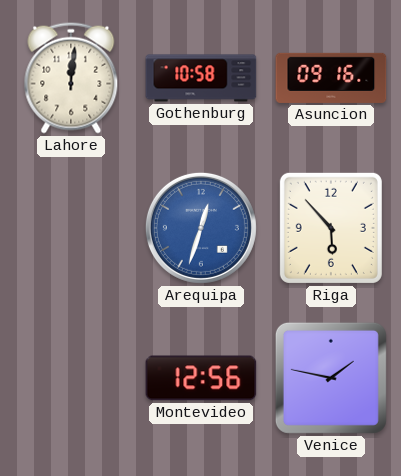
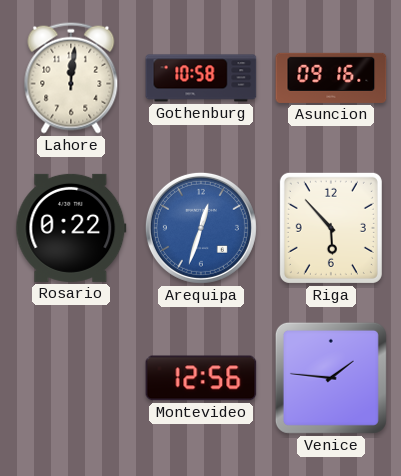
Rosario: none -> 0:22 (71, 228)
Venice: 1:47 -> 1:46 (331, 378)
